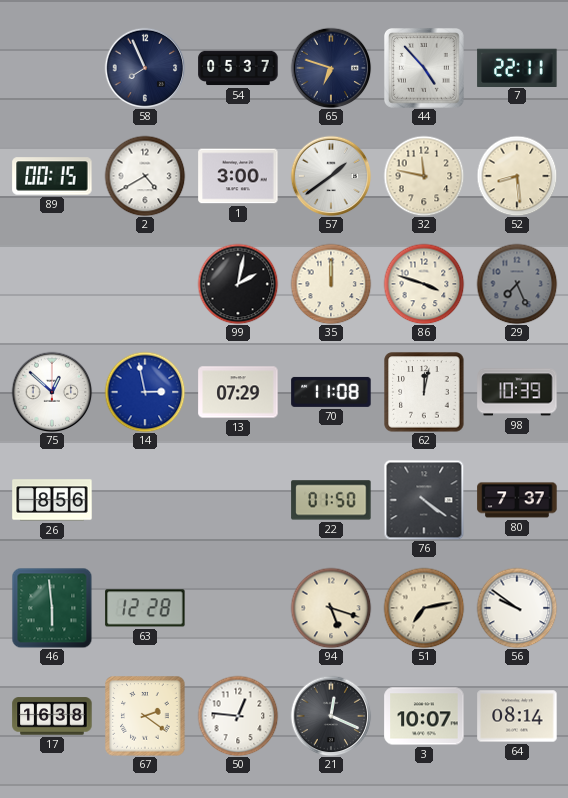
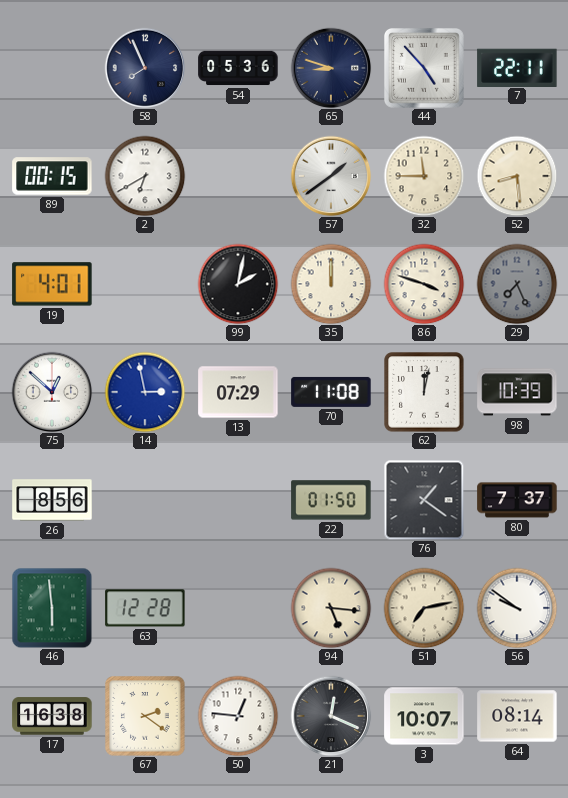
54: 05:37 -> 05:36 (238, 68)
65: 6:48 -> 8:48 (331, 68)
2: 4:40 -> 6:40 (145, 176)
1: 3:00 -> none (238, 176)
32: 11:47 -> 11:45 (424, 176)
19: none -> 4:01 (52, 284)
76: 4:21 -> 1:21 (424, 500)
94: 5:18 -> 5:16 (331, 608)
